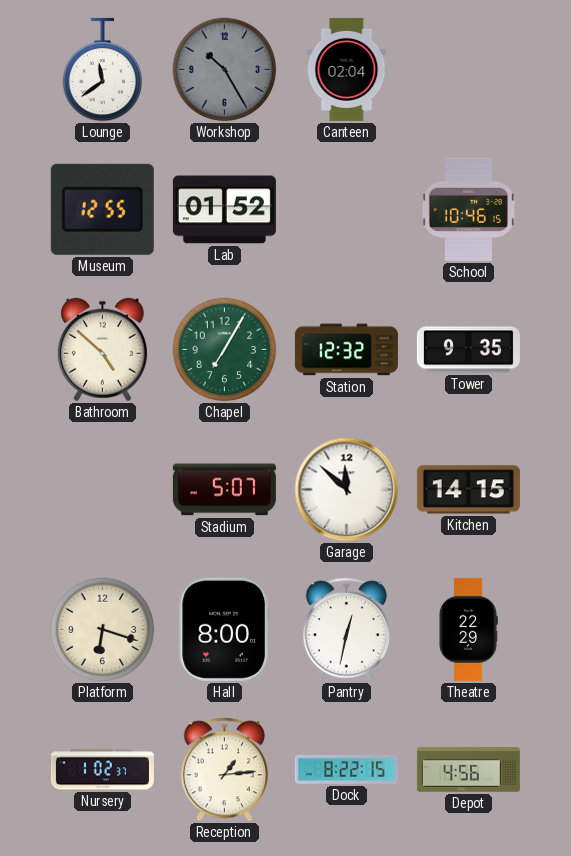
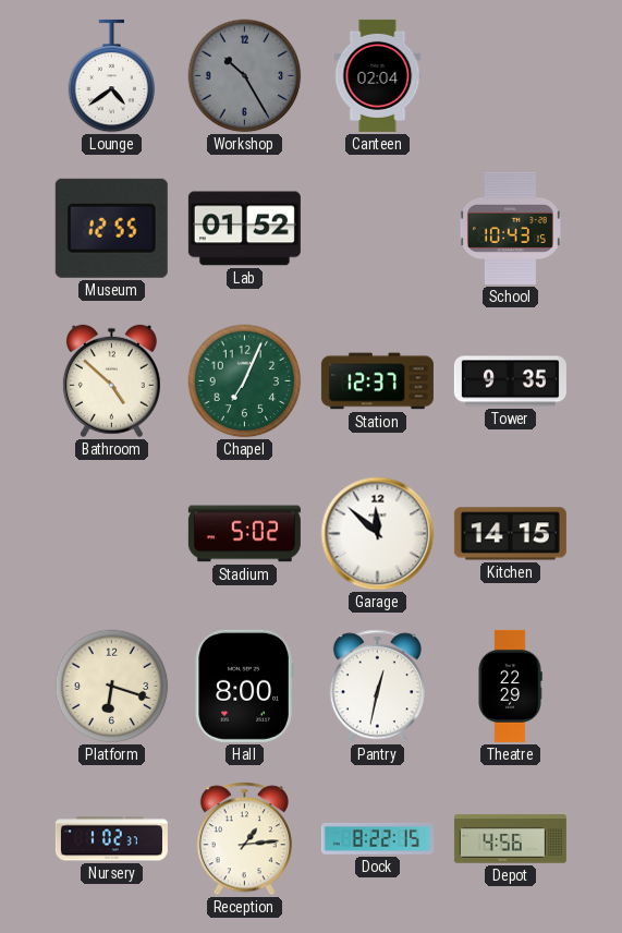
Lounge: 11:39 -> 4:39 (112, 76)
School: 10:46 -> 10:43 (510, 228)
Chapel: 7:05 -> 7:04 (245, 381)
Station: 12:32 -> 12:37 (377, 381)
Stadium: 5:07 -> 5:02 (244, 534)
